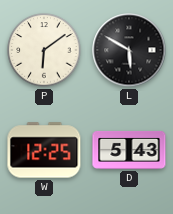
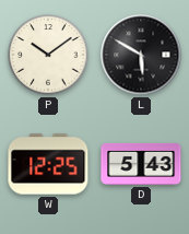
P: 6:09 -> 10:09 (48, 55)
